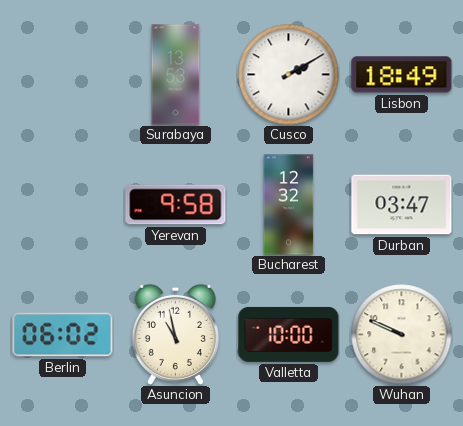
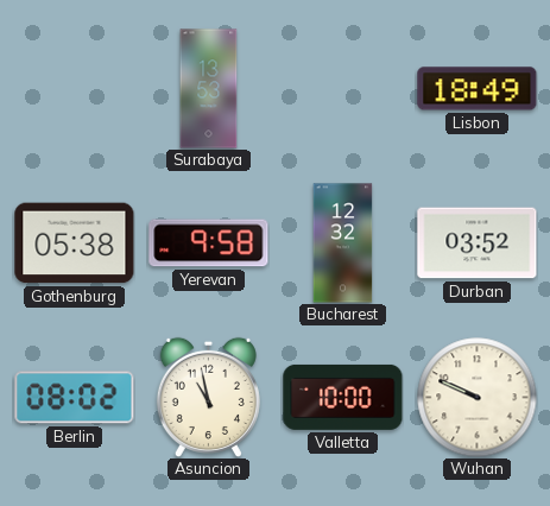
Cusco: 2:10 -> none (289, 75)
Gothenburg: none -> 05:38 (75, 243)
Durban: 03:47 -> 03:52 (478, 243)
Berlin: 06:02 -> 08:02 (75, 398)
